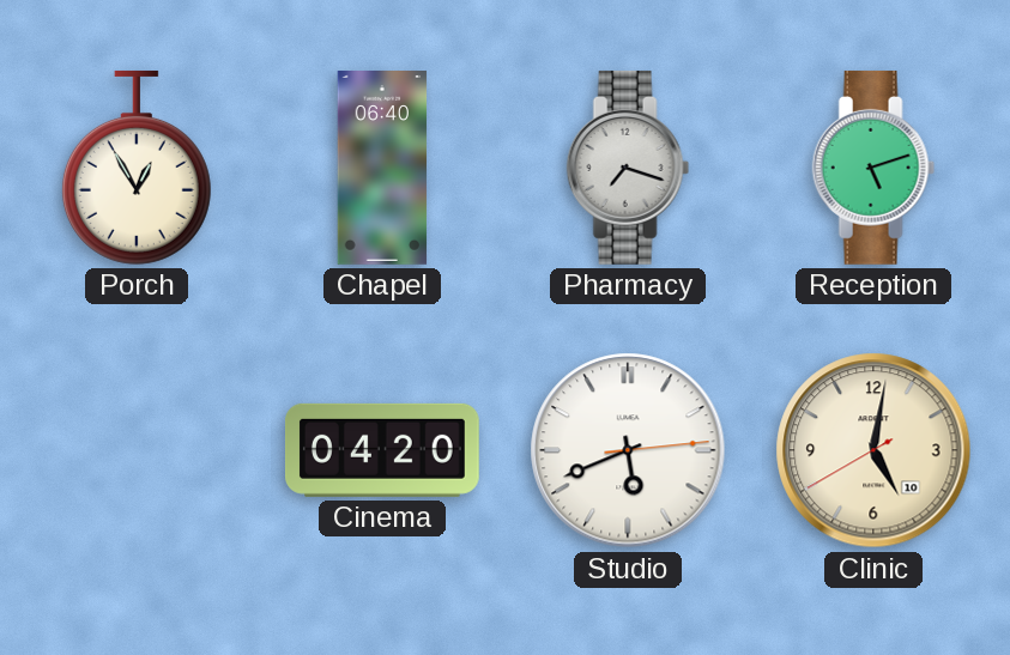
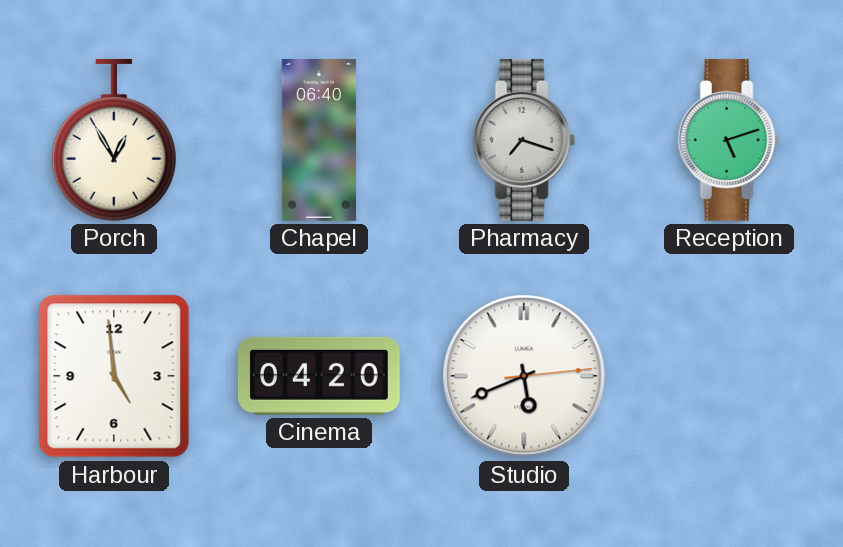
Harbour: none -> 4:59 (114, 376)
Clinic: 5:01 -> none (873, 450)
